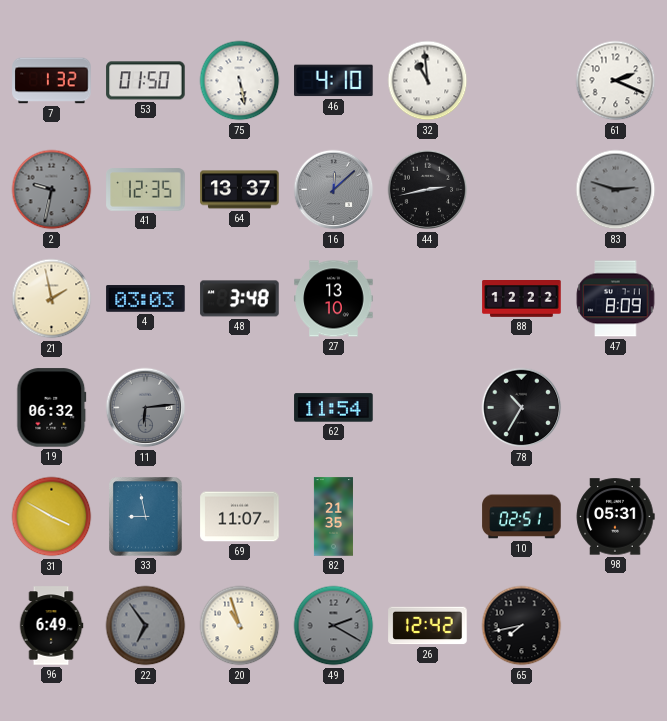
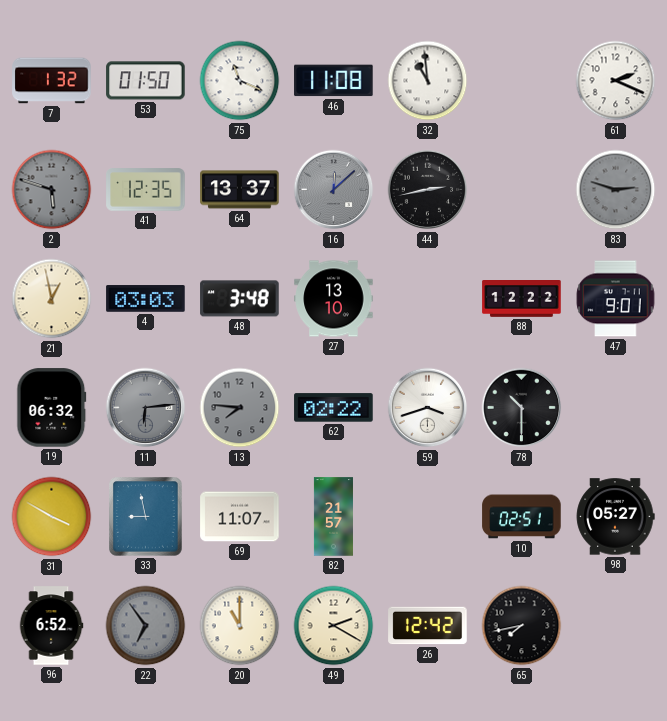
75: 5:28 -> 11:19 (240, 81)
46: 4:10 -> 11:08 (334, 81)
2: 9:32 -> 5:48 (52, 190)
21: 1:58 -> 12:58 (52, 299)
47: 8:09 -> 9:01 (616, 299)
13: none -> 7:46 (240, 408)
62: 11:54 -> 02:22 (334, 408)
59: none -> 3:42 (428, 408)
78: 10:35 -> 10:30 (522, 408)
82: 21:35 -> 21:57 (333, 517)
98: 05:31 -> 05:27 (615, 517)
96: 6:49 -> 6:52 (51, 626)
20: 10:57 -> 11:00 (240, 626)
49 dial: grey -> cream (334, 626)
